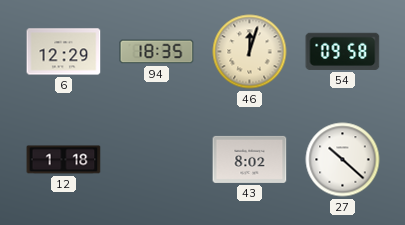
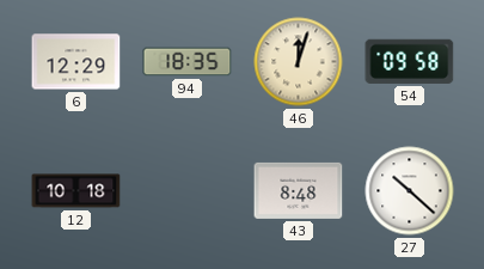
12: 1:18 -> 10:18 (76, 191)
43: 8:02 -> 8:48 (299, 190)
